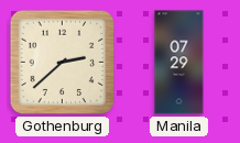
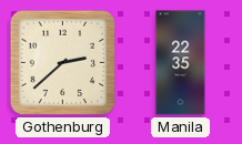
Manila: 07:29 -> 22:35 (181, 63)
